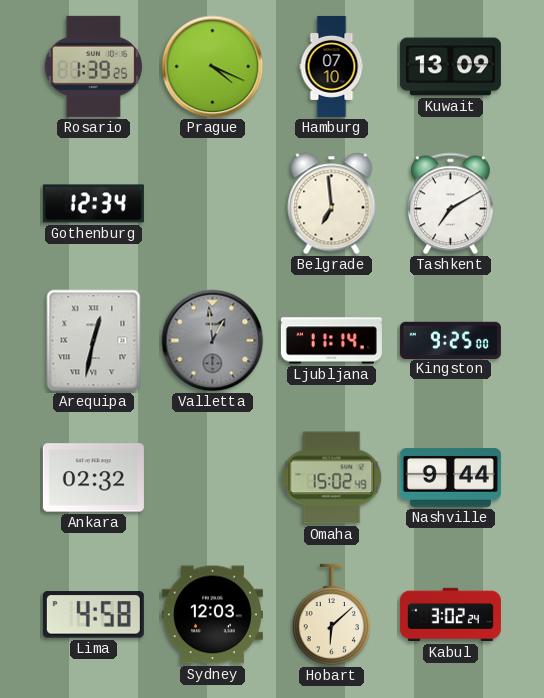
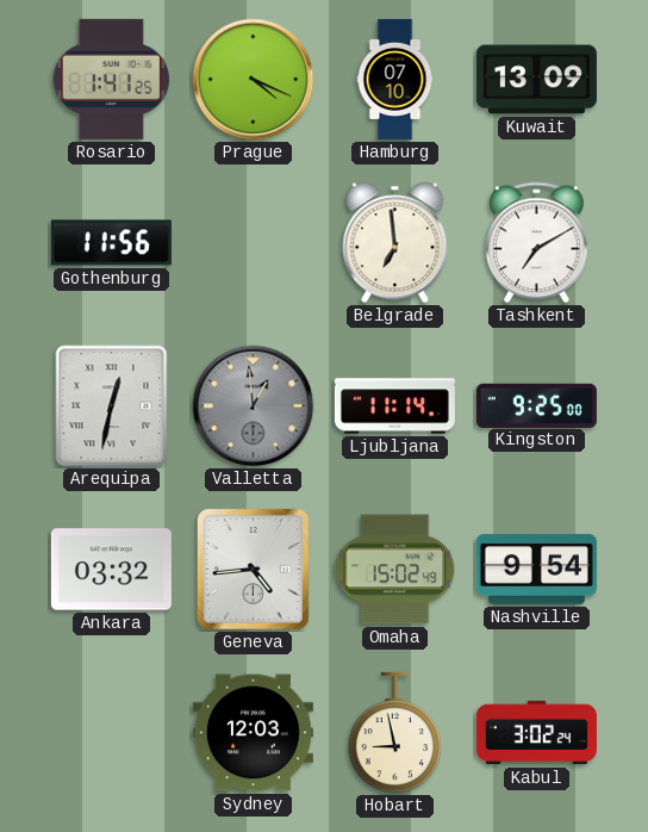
Rosario: 1:39 -> 1:41 (111, 79)
Gothenburg: 12:34 -> 11:56 (111, 243)
Ankara: 02:32 -> 03:32 (111, 570)
Geneva: none -> 4:44 (253, 569)
Nashville: 9:44 -> 9:54 (536, 570)
Lima: 4:58 -> none (93, 615)
Hobart: 6:08 -> 8:58 (394, 733)
